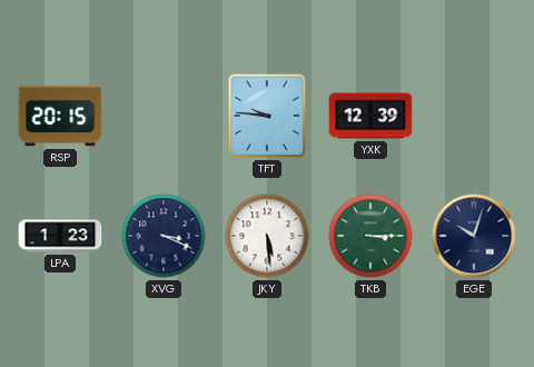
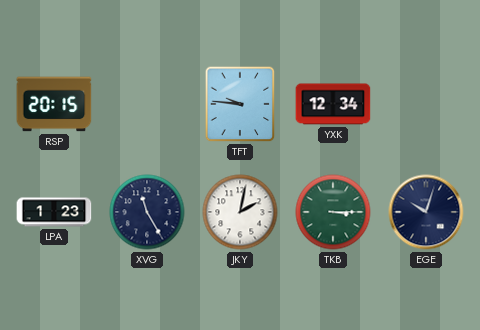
YXK: 12:39 -> 12:34 (333, 104)
XVG: 3:19 -> 11:25 (147, 212)
JKY: 5:29 -> 2:02 (240, 212)
